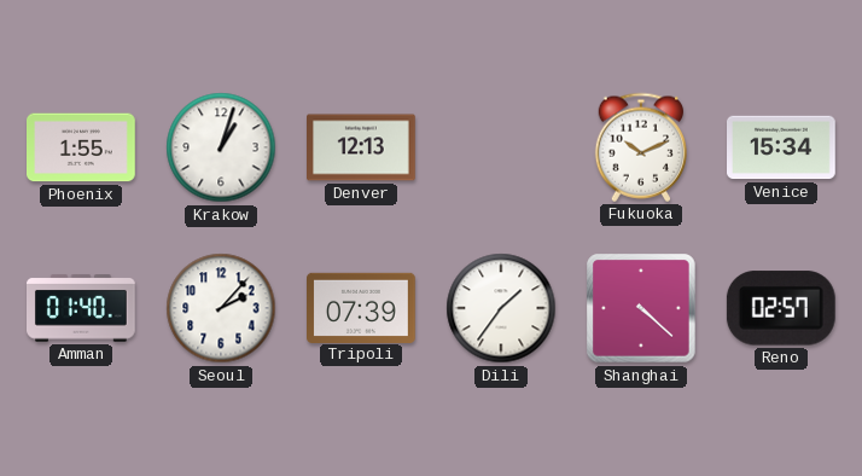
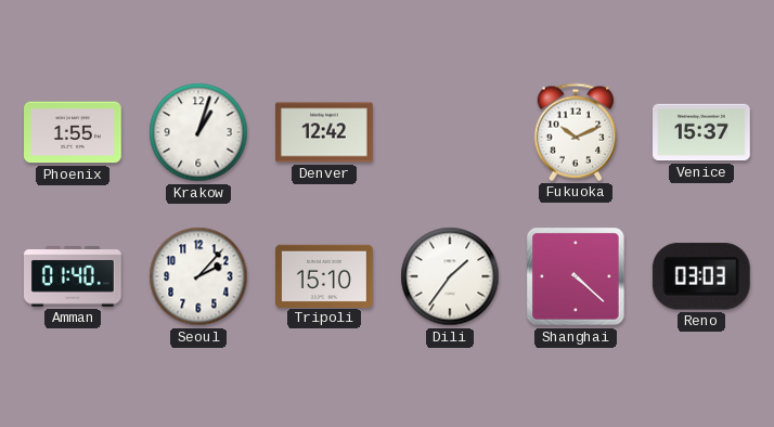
Denver: 12:13 -> 12:42 (325, 132)
Venice: 15:34 -> 15:37 (702, 132)
Tripoli: 07:39 -> 15:10 (325, 275)
Reno: 02:57 -> 03:03 (701, 276)
